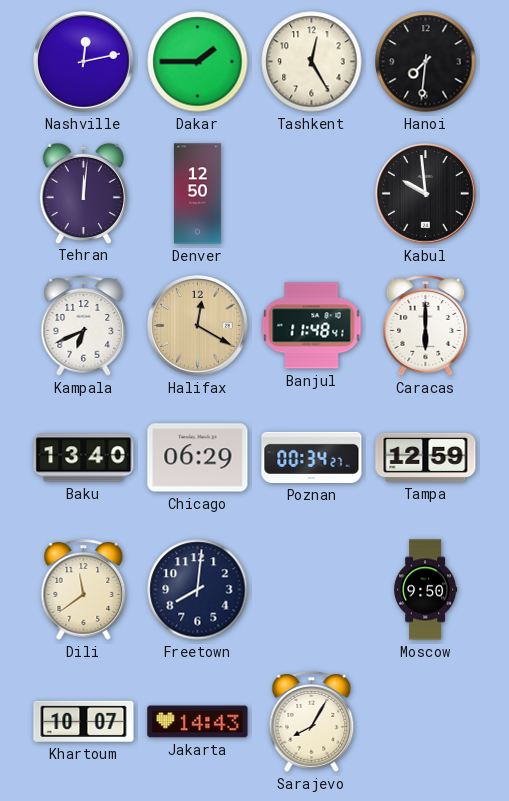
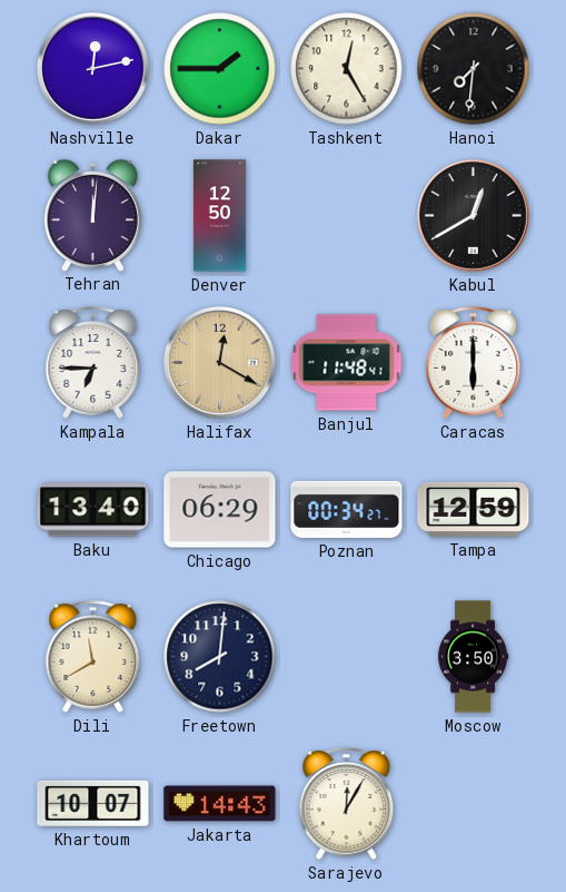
Kabul: 9:59 -> 12:40 (474, 216)
Kampala: 6:41 -> 6:45 (93, 363)
Dili: 11:39 -> 11:40 (93, 657)
Moscow: 9:50 -> 3:50 (474, 657)
Sarajevo: 8:05 -> 12:05 (347, 804)
